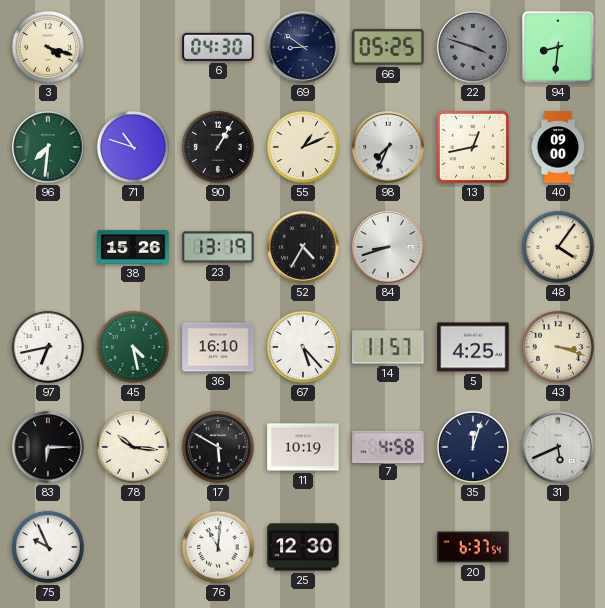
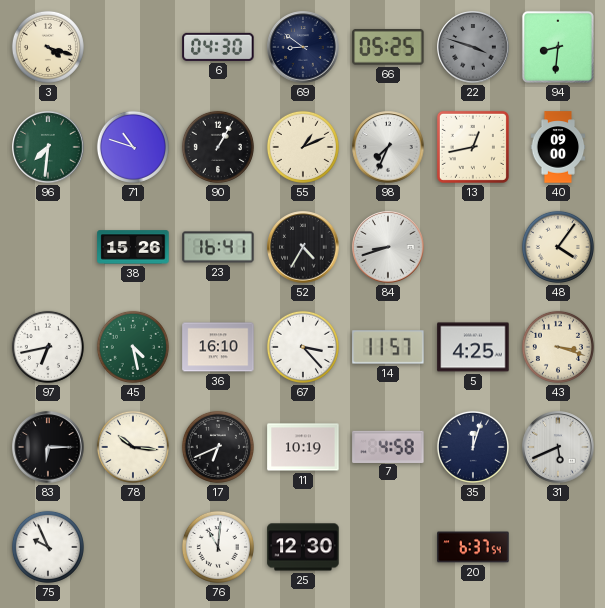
23: 13:19 -> 16:41 (218, 247)
67: 5:23 -> 3:23 (303, 347)
17: 5:50 -> 6:41 (218, 447)
